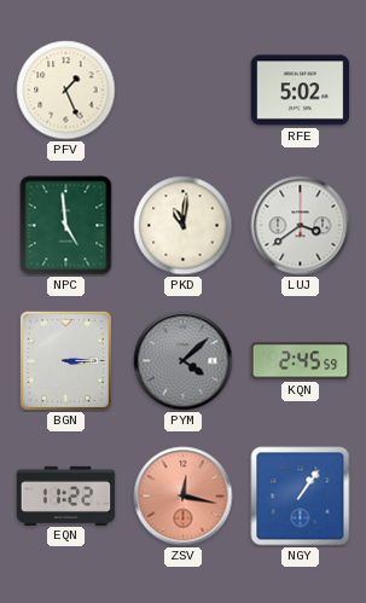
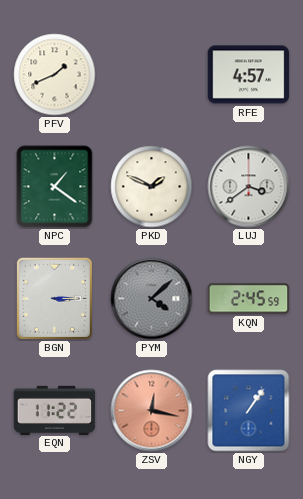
PFV: 1:26 -> 1:41 (55, 75)
RFE: 5:02 -> 4:57 (249, 75)
NPC: 4:59 -> 1:21 (55, 187)
PKD: 11:01 -> 1:49 (152, 187)
